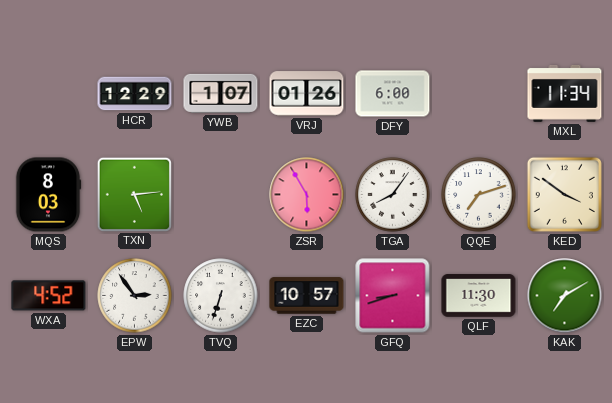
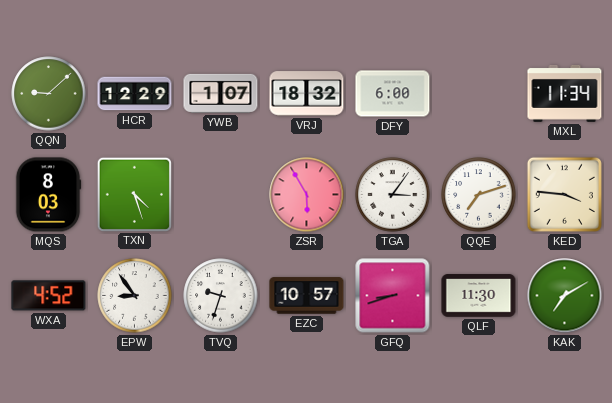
QQN: none -> 9:08 (49, 94)
VRJ: 01:26 -> 18:32 (307, 94)
TXN: 5:14 -> 4:27 (134, 194)
TGA: 8:06 -> 3:06 (393, 195)
KED: 3:51 -> 3:46 (564, 194)
EPW: 2:54 -> 8:54 (135, 296)
TVQ: 6:33 -> 9:33 (221, 296)
